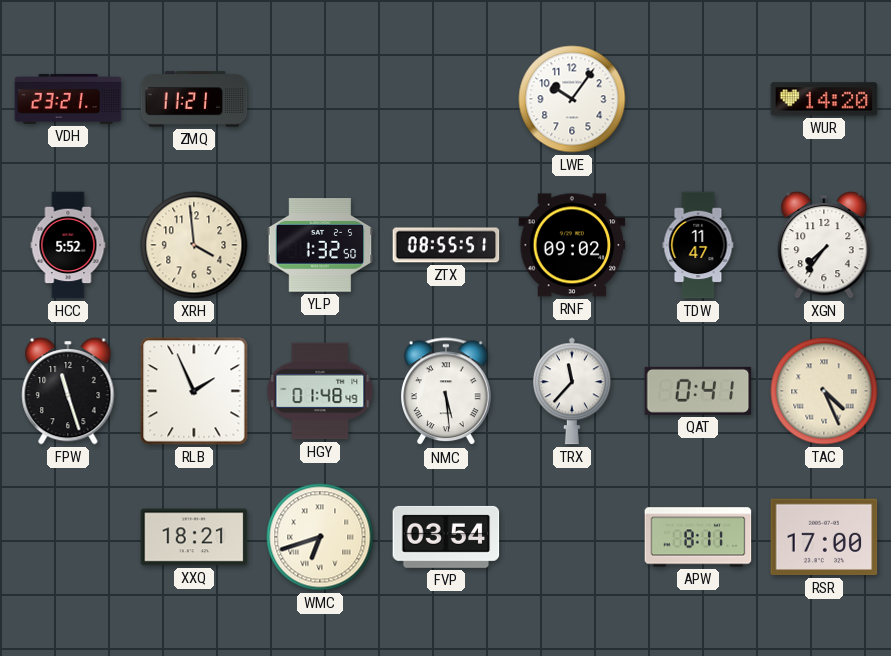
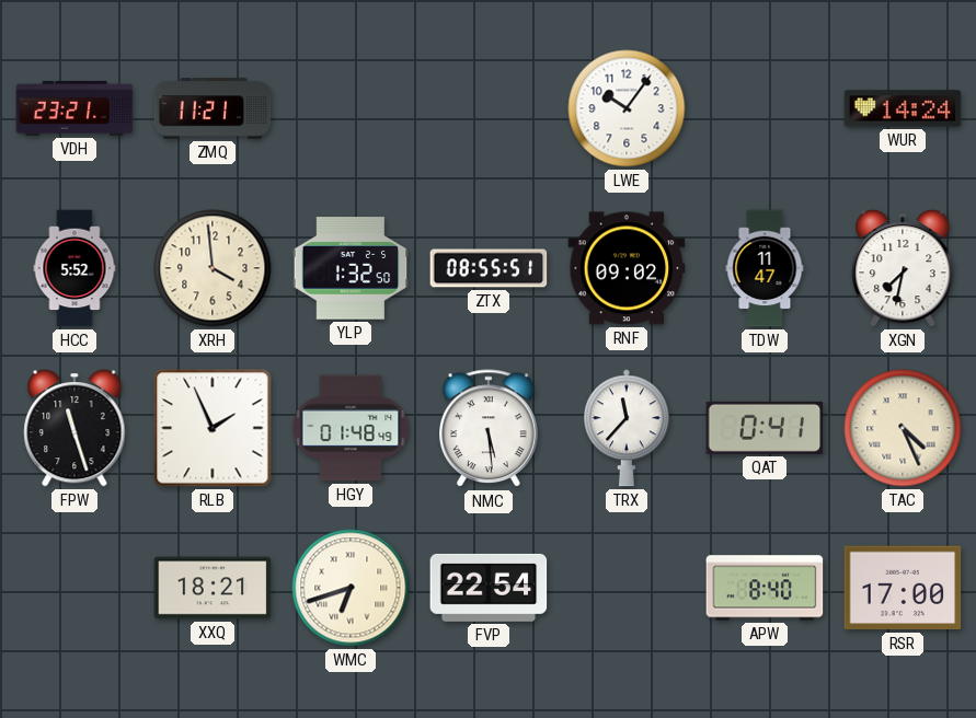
WUR: 14:20 -> 14:24 (903, 108)
XGN: 7:36 -> 7:32 (903, 269)
FVP: 03:54 -> 22:54 (489, 588)
APW: 8:11 -> 8:40 (765, 588)
